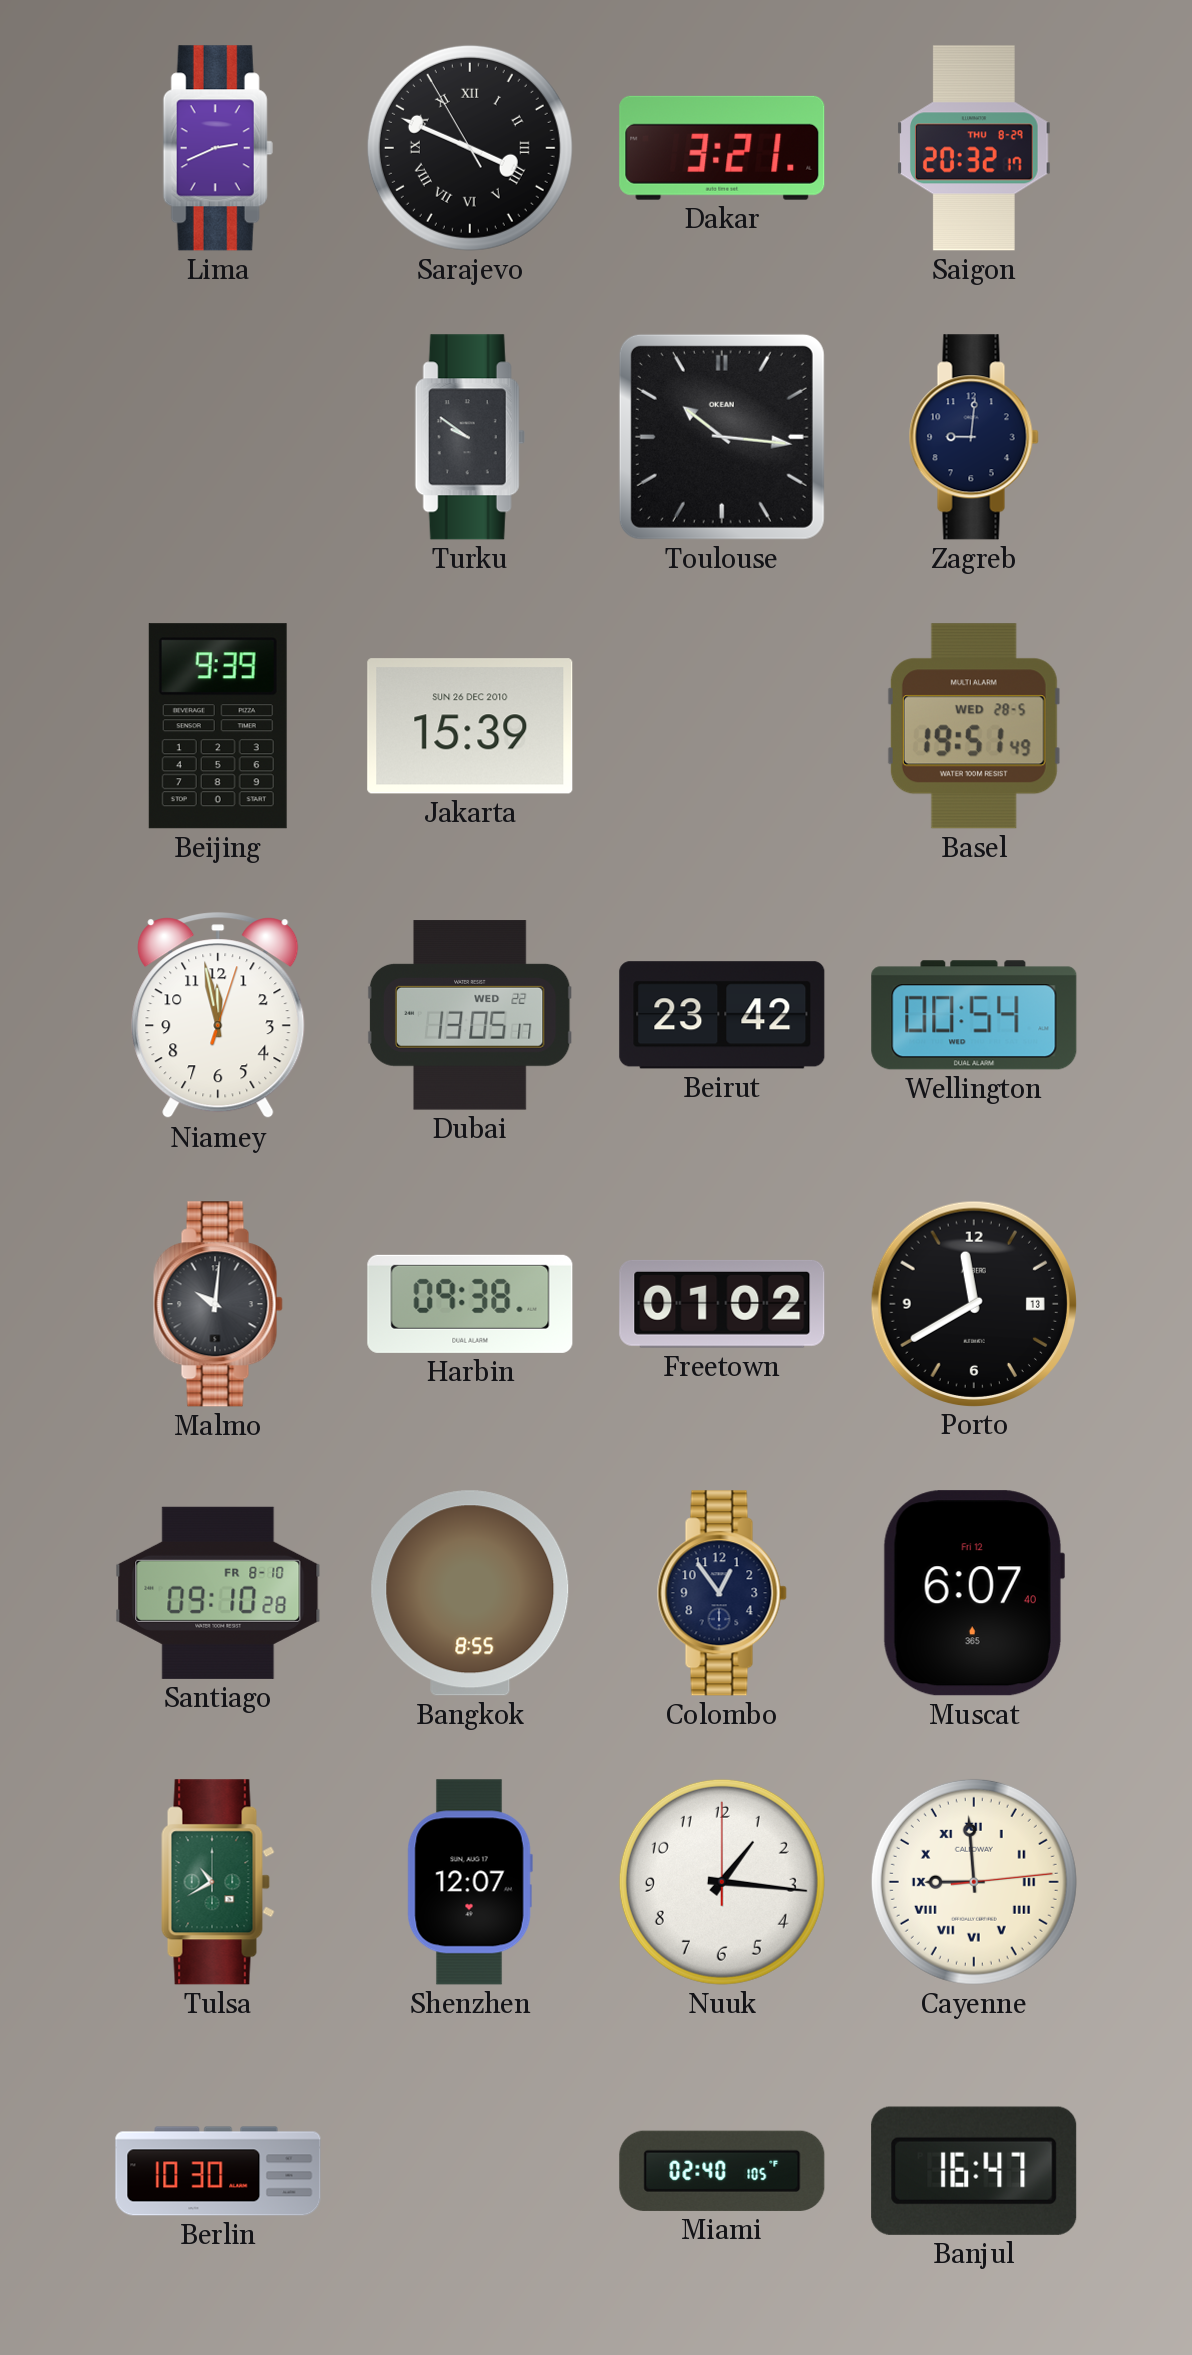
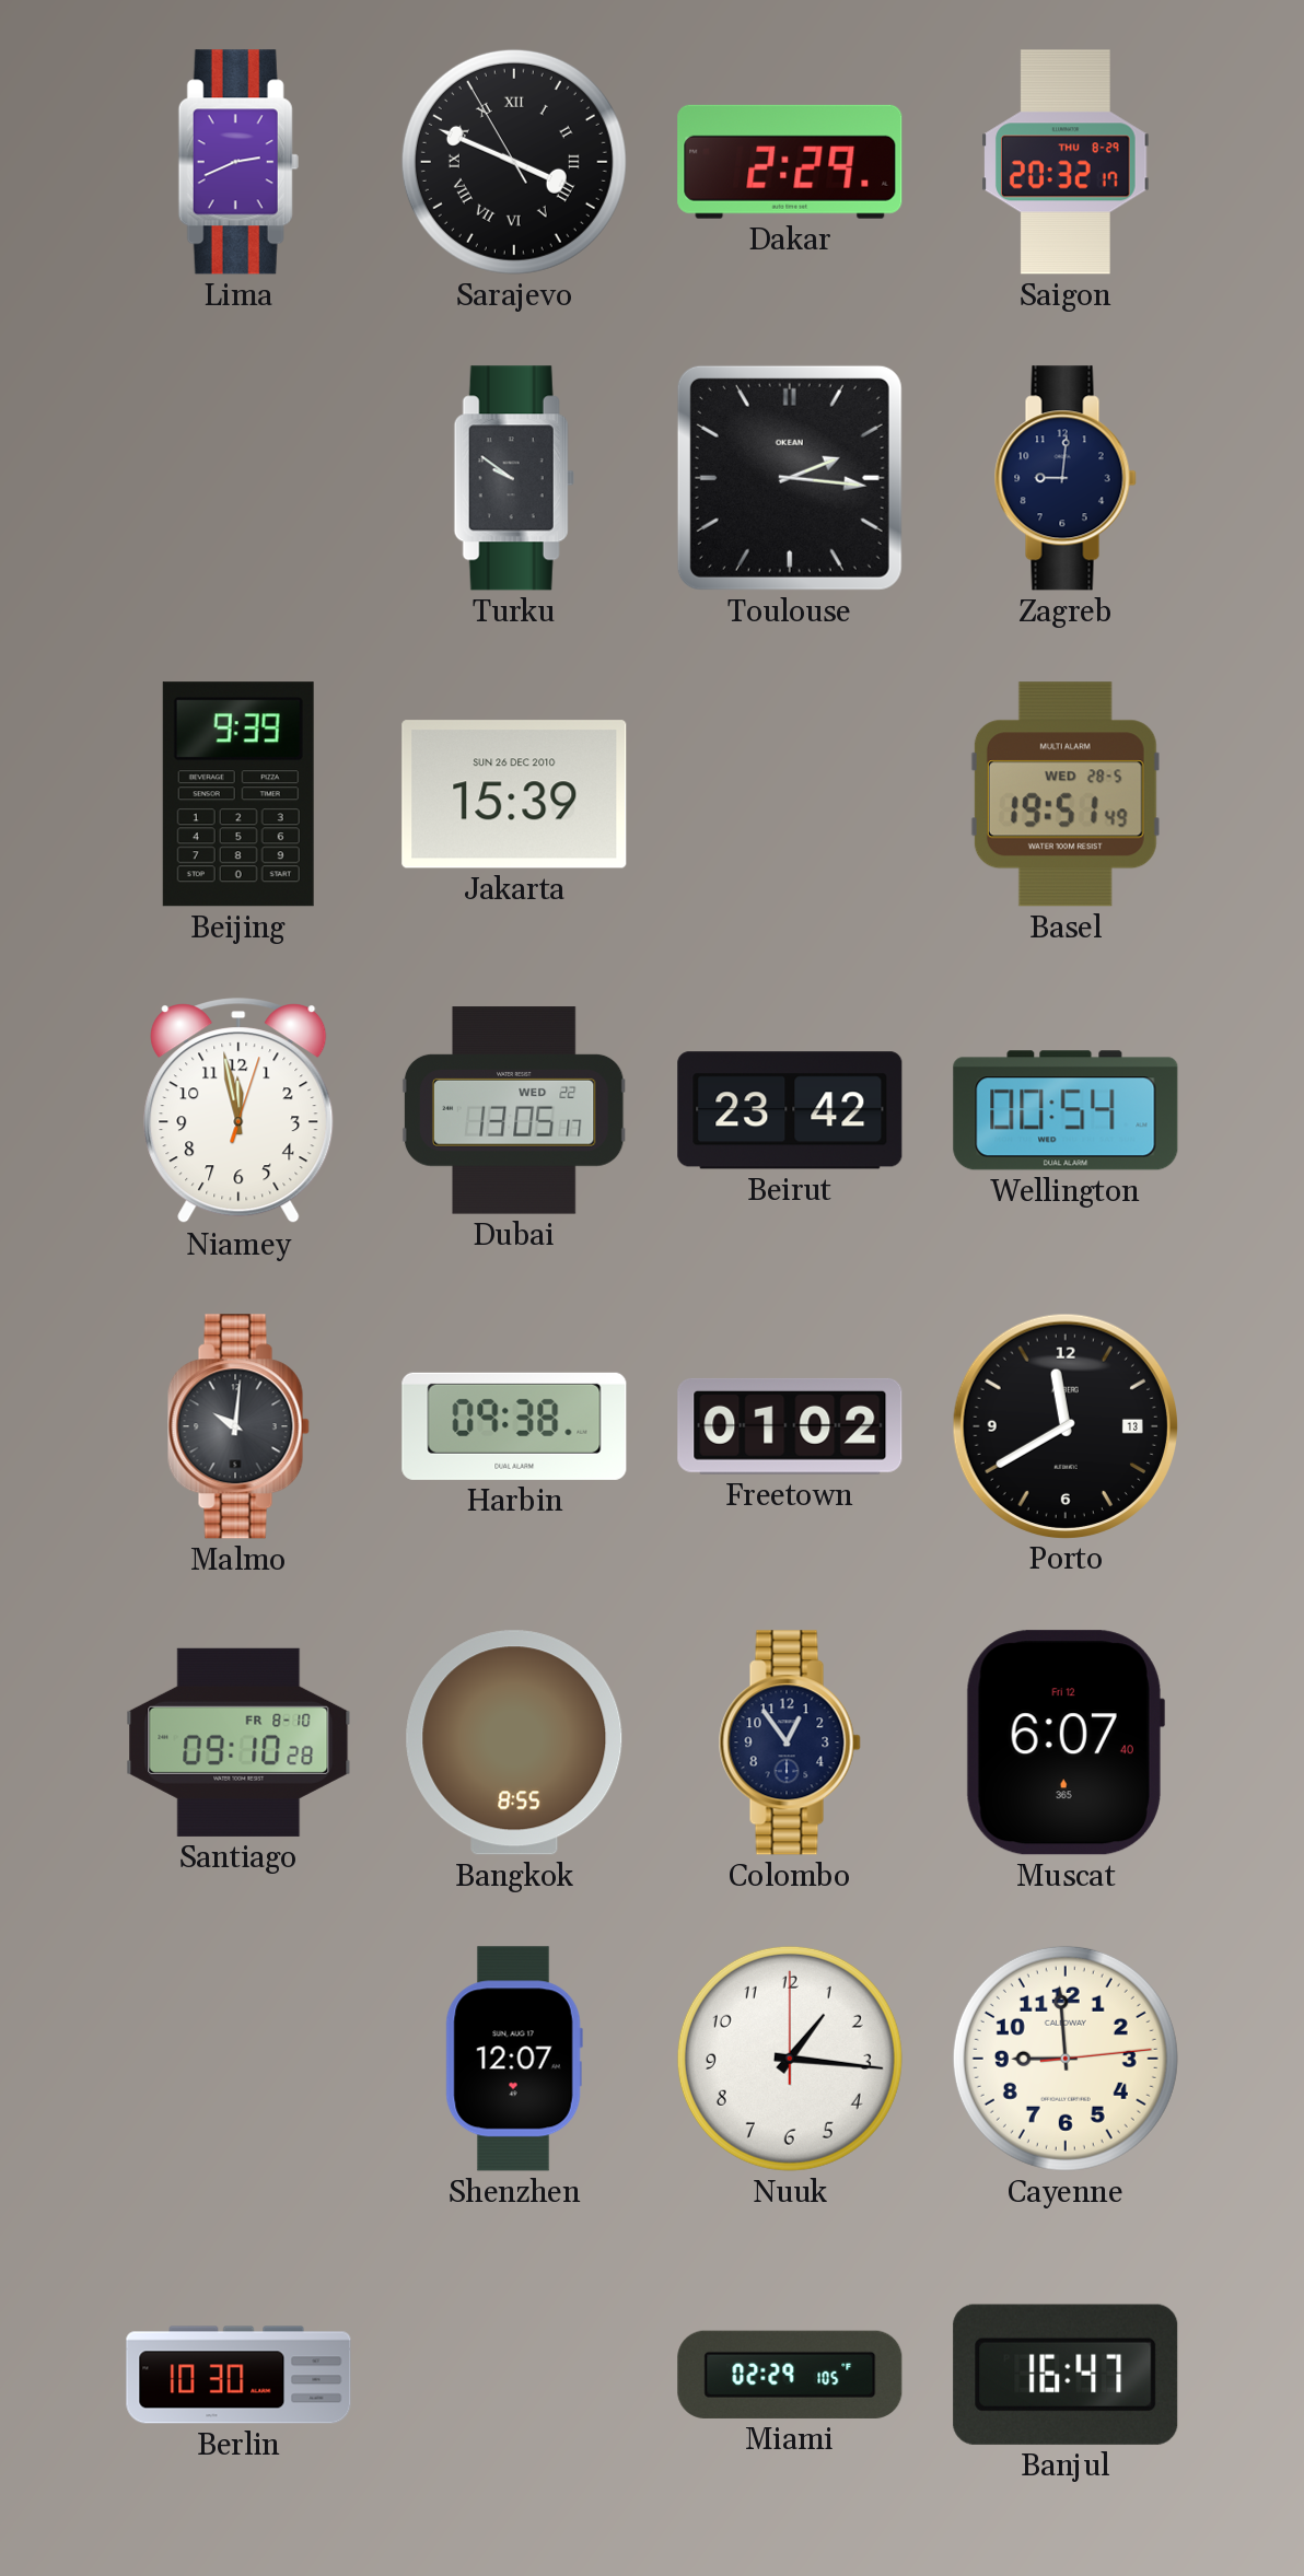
Dakar: 3:21 -> 2:29 (790, 162)
Toulouse: 10:16 -> 2:16 (790, 478)
Tulsa: 10:40 -> none (218, 1882)
Cayenne numerals: Roman -> Arabic (1066, 2059)
Miami: 02:40 -> 02:29 (790, 2375)
